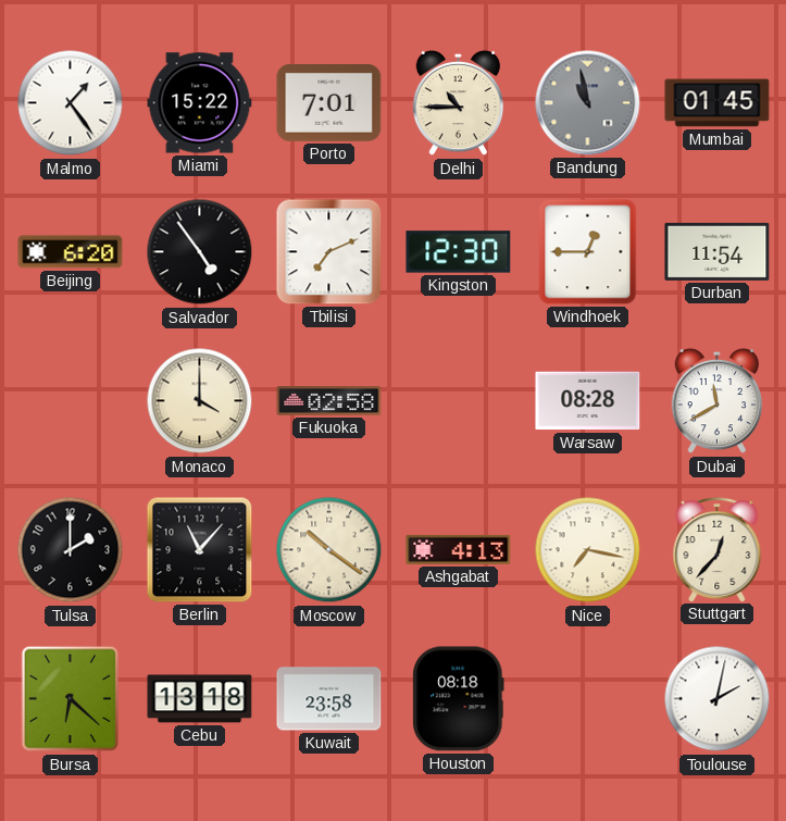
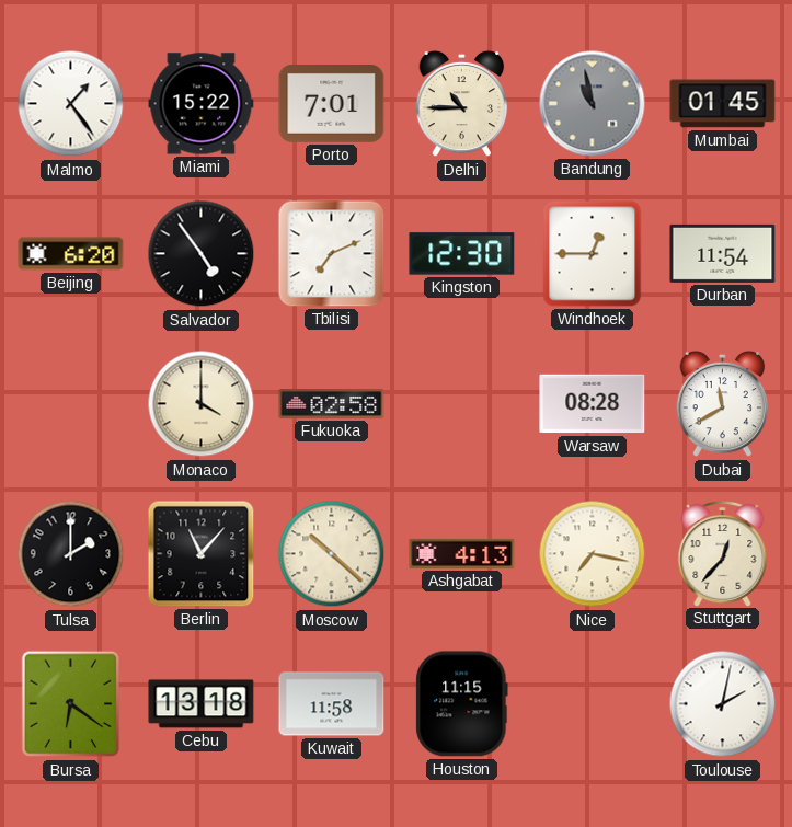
Moscow: 10:21 -> 10:22 (332, 554)
Bursa: 6:22 -> 6:21 (71, 704)
Kuwait: 23:58 -> 11:58 (332, 704)
Houston: 08:18 -> 11:15 (462, 704)
